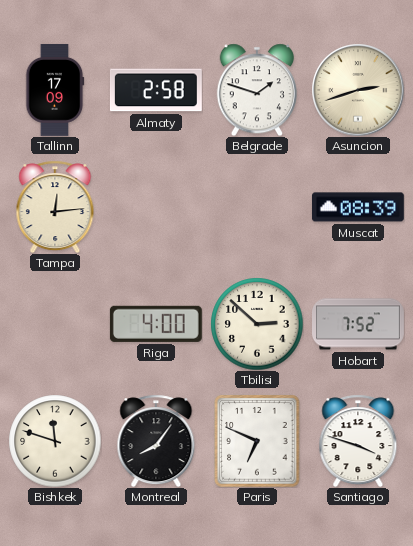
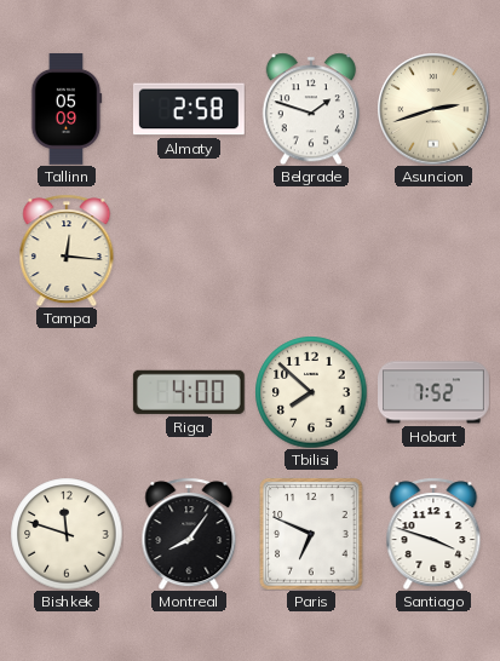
Tallinn: 17:09 -> 05:09 (67, 109)
Tampa: 12:14 -> 12:16 (67, 251)
Muscat: 08:39 -> none (358, 207)
Tbilisi: 2:52 -> 7:52 (311, 392)
